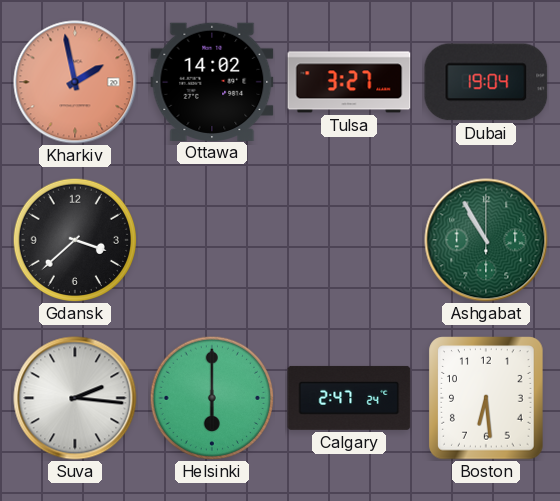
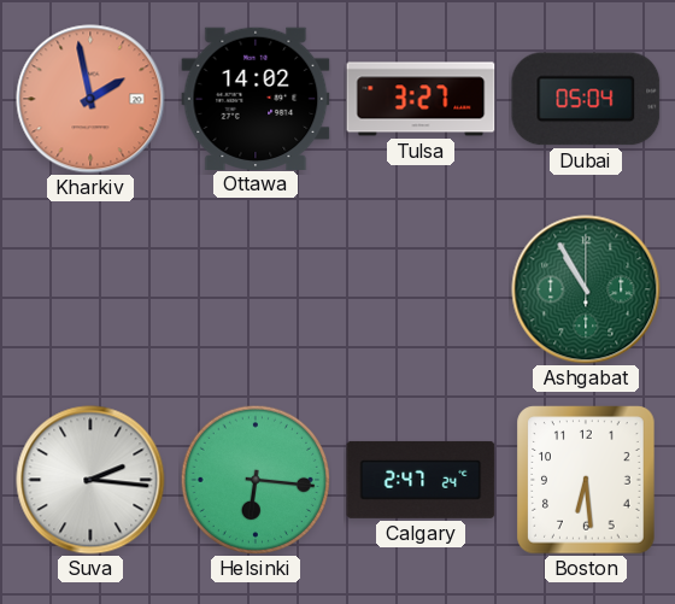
Dubai: 19:04 -> 05:04 (586, 99)
Gdansk: 3:38 -> none (74, 239)
Helsinki: 6:00 -> 6:16 (254, 479)
